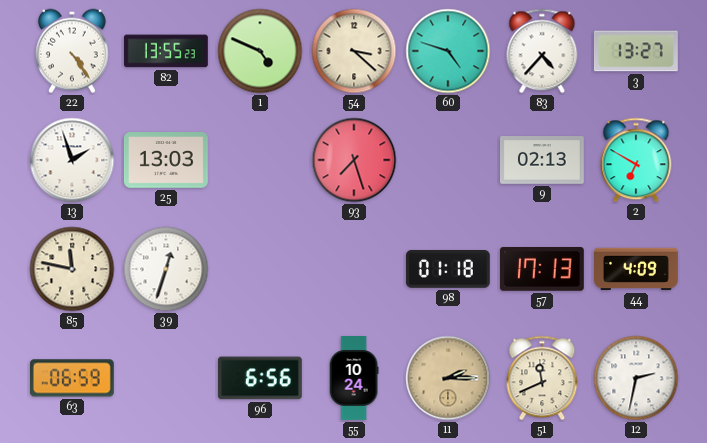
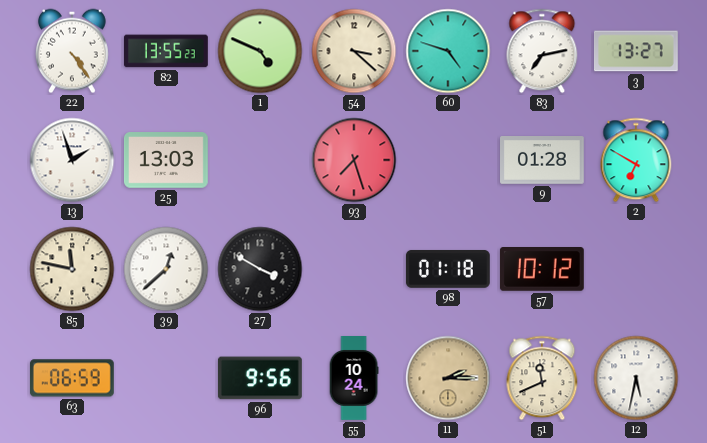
83: 4:37 -> 7:13 (542, 51)
9: 02:13 -> 01:28 (543, 161)
39: 12:33 -> 12:38 (166, 269)
27: none -> 3:50 (260, 269)
57: 17:13 -> 10:12 (542, 270)
44: 4:09 -> none (637, 269)
96: 6:56 -> 9:56 (260, 378)
12: 2:32 -> 5:32 (636, 378)
